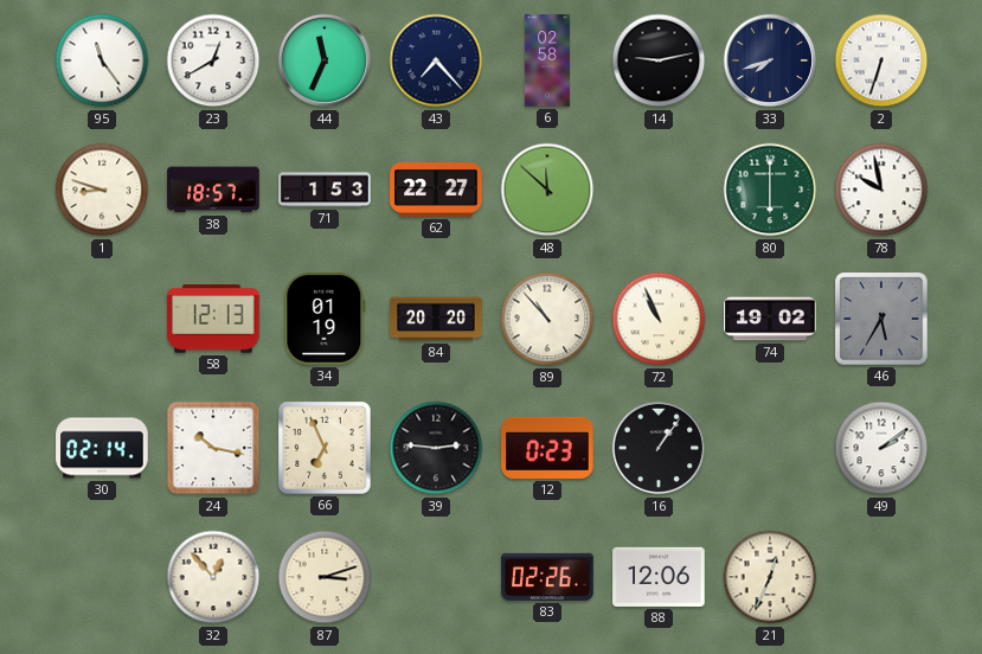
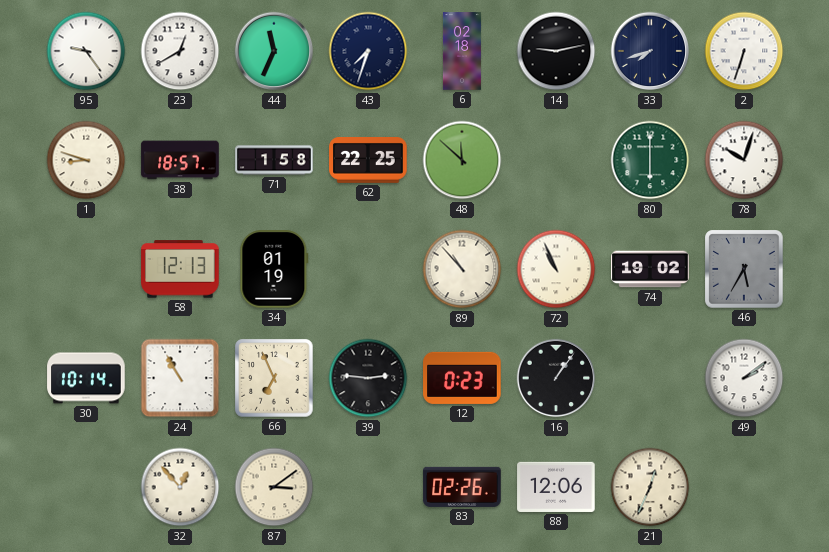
95: 11:24 -> 9:24 (86, 51)
43: 7:23 -> 7:33 (368, 51)
6: 02:58 -> 02:18 (462, 51)
71: 1:53 -> 1:58 (274, 160)
62: 22:27 -> 22:25 (368, 161)
78: 9:58 -> 10:03 (744, 160)
84: 20:20 -> none (436, 319)
30: 02:14 -> 10:14 (86, 378)
24: 10:17 -> 10:55 (180, 378)
87: 3:12 -> 3:09 (274, 487)
